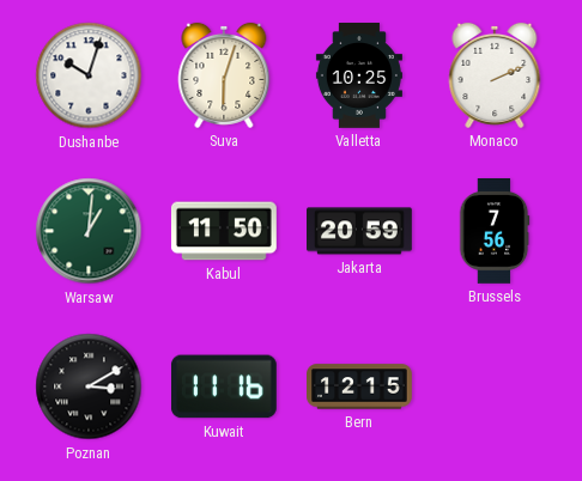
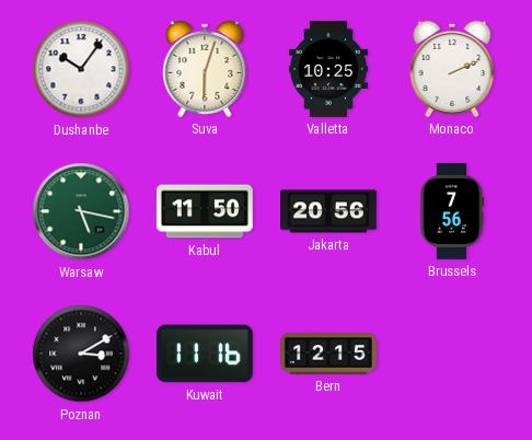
Dushanbe: 10:03 -> 10:06 (81, 69)
Warsaw: 1:01 -> 5:17 (81, 211)
Jakarta: 20:59 -> 20:56 (329, 211)
